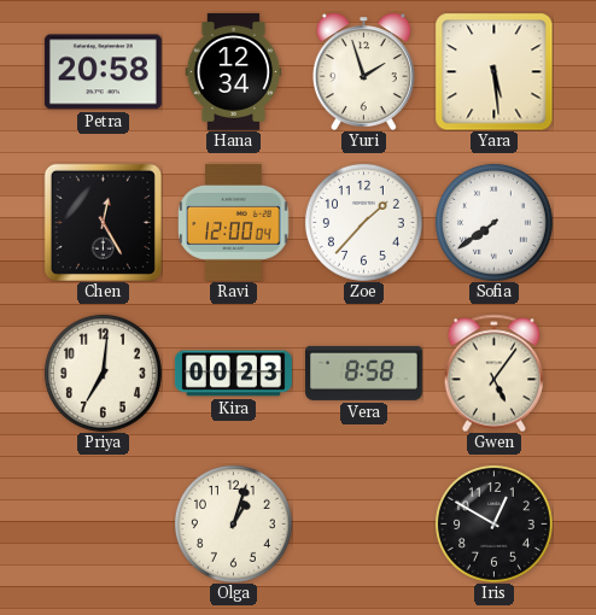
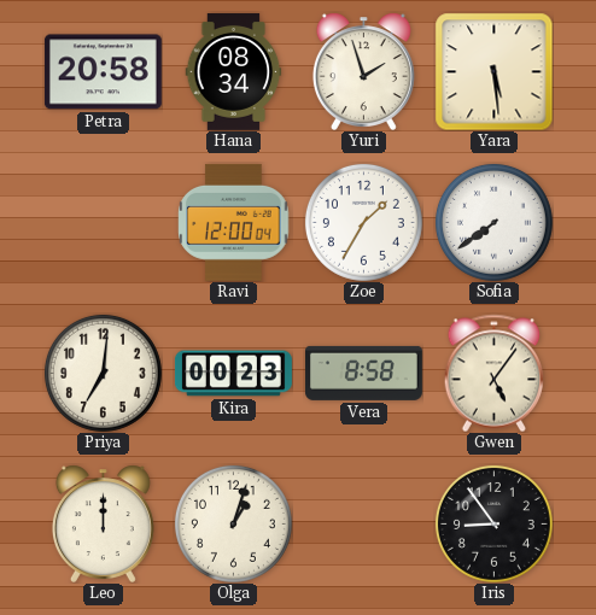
Hana: 12:34 -> 08:34 (234, 71)
Chen: 12:25 -> none (103, 222)
Zoe: 1:37 -> 1:35 (363, 222)
Leo: none -> 12:00 (103, 523)
Iris: 12:50 -> 8:54 (493, 523)
